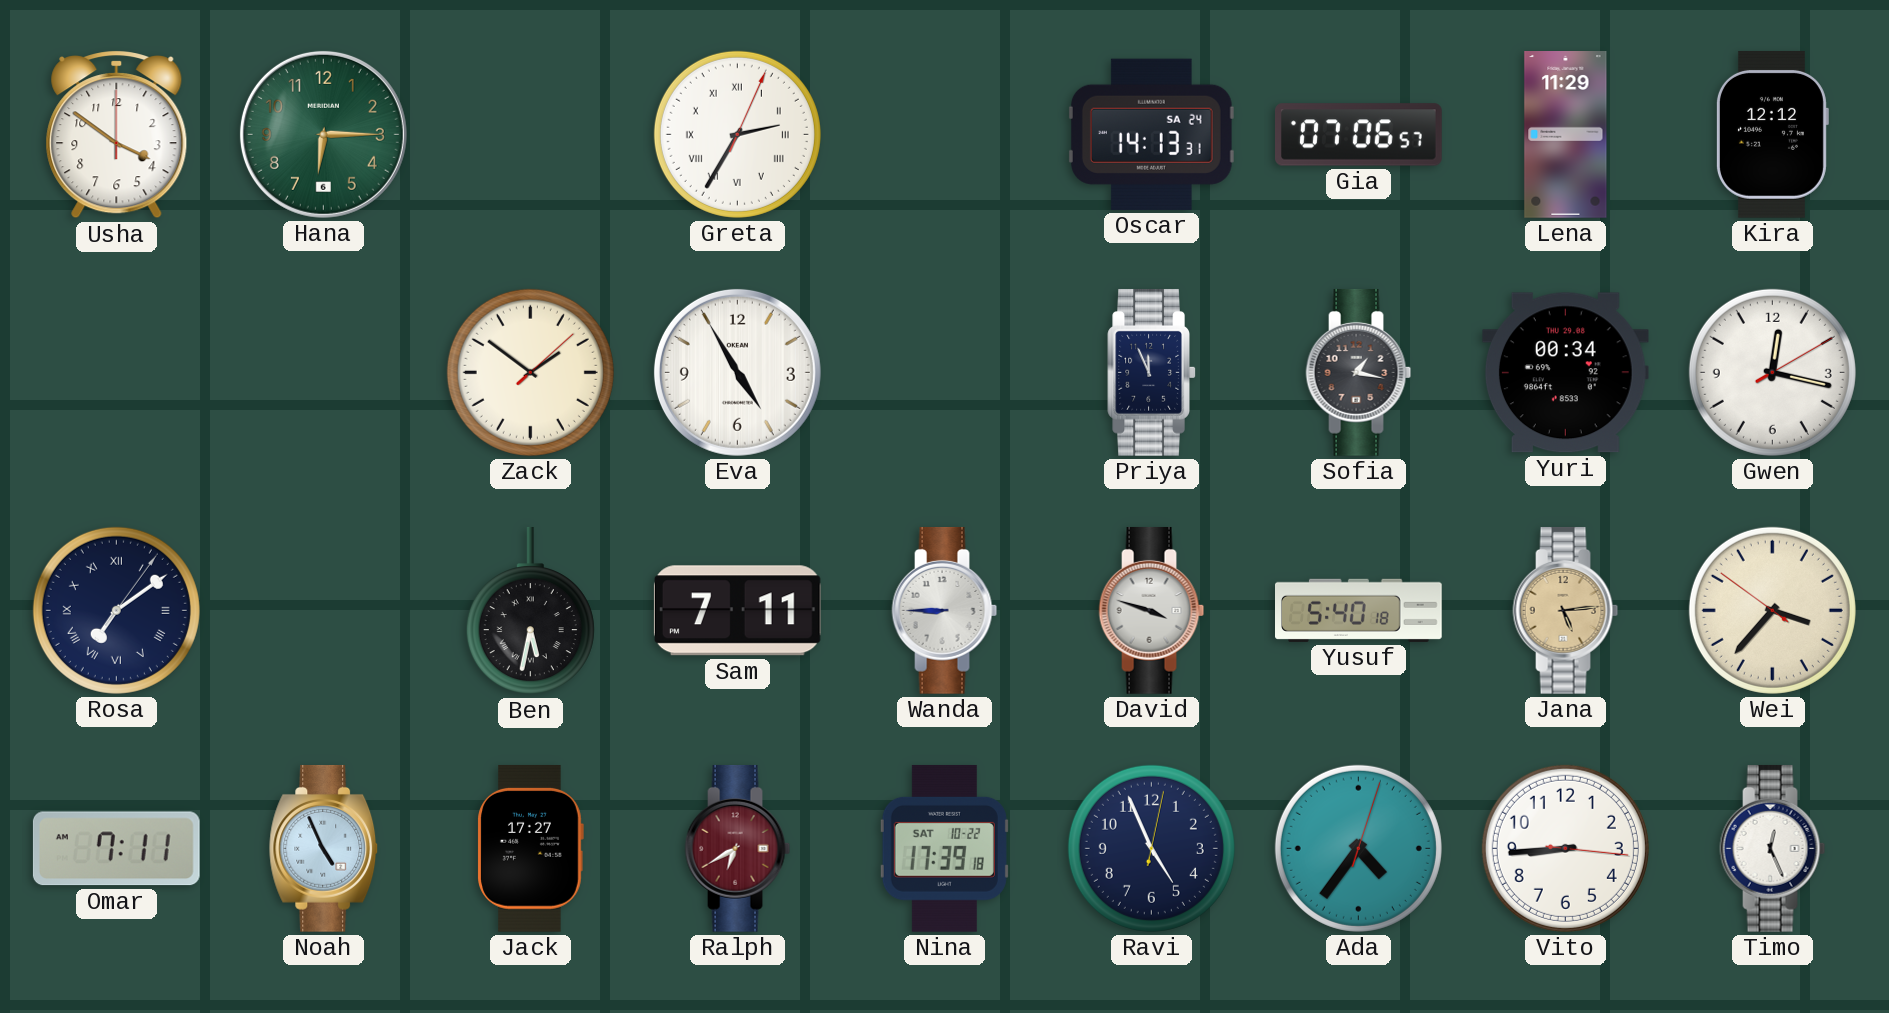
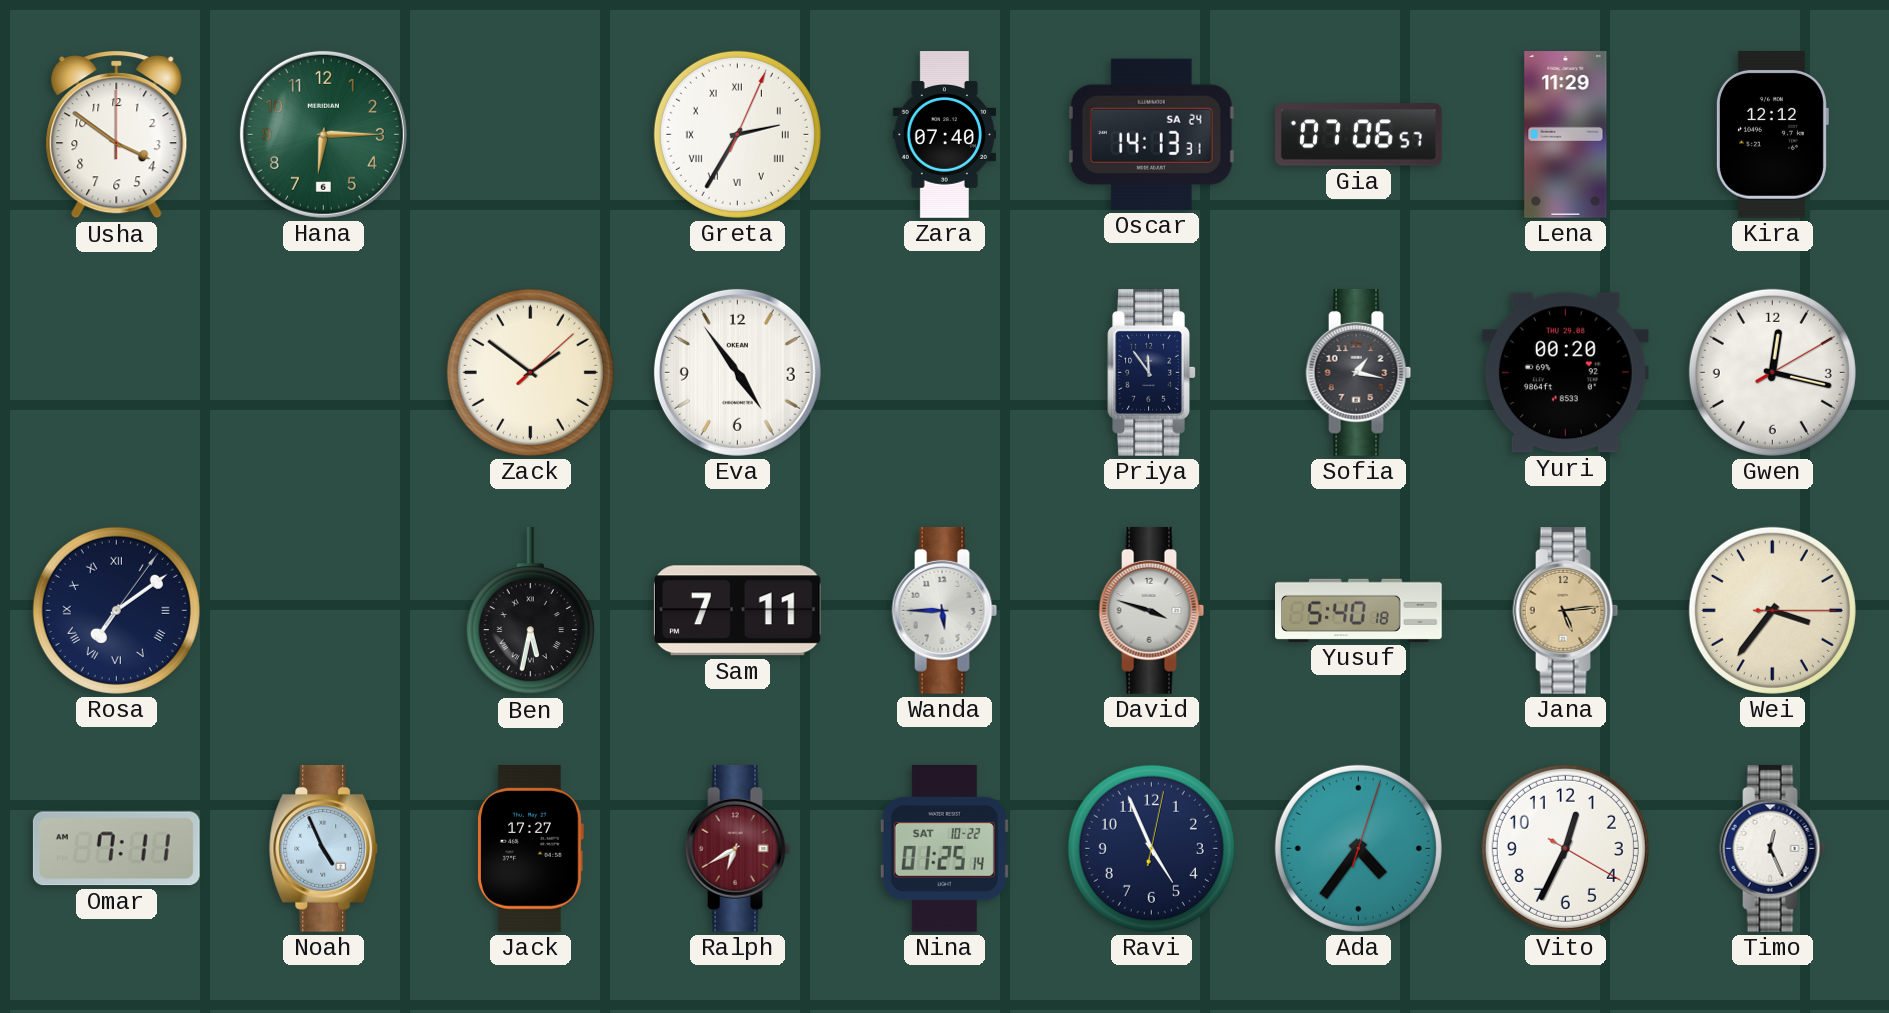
Zara: none -> 07:40 (944, 135)
Eva: 4:55 -> 4:54 (737, 372)
Priya: 11:56 -> 11:54 (1151, 373)
Yuri: 00:34 -> 00:20 (1565, 373)
Wanda: 8:45 -> 5:45 (945, 611)
Wei: 3:36:51 -> 3:36:15 (1772, 610)
Nina: 17:39 -> 01:25 (944, 848)
Vito: 8:44 -> 12:34 (1565, 848)
